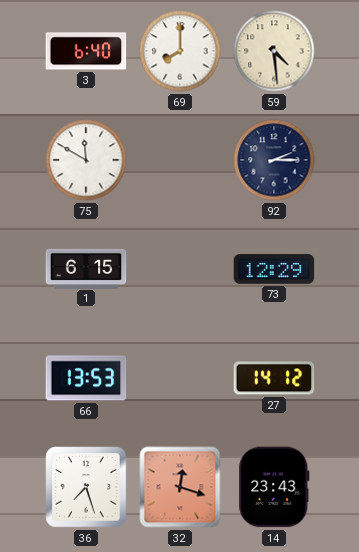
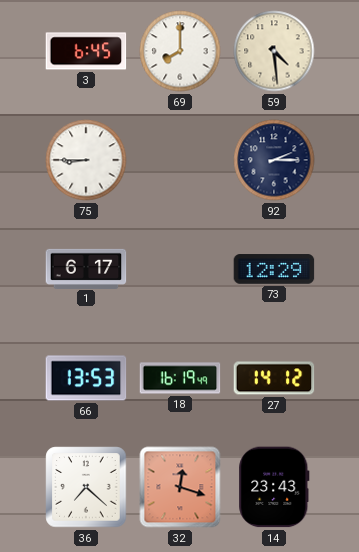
3: 6:40 -> 6:45 (86, 51)
75: 11:50 -> 8:45 (86, 160)
1: 6:15 -> 6:17 (86, 268)
18: none -> 16:19 (180, 378)
36: 7:27 -> 7:22 (86, 487)
